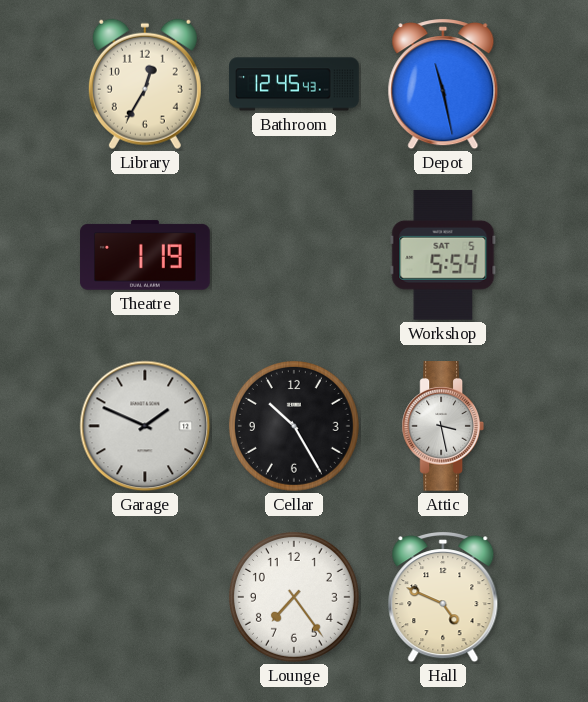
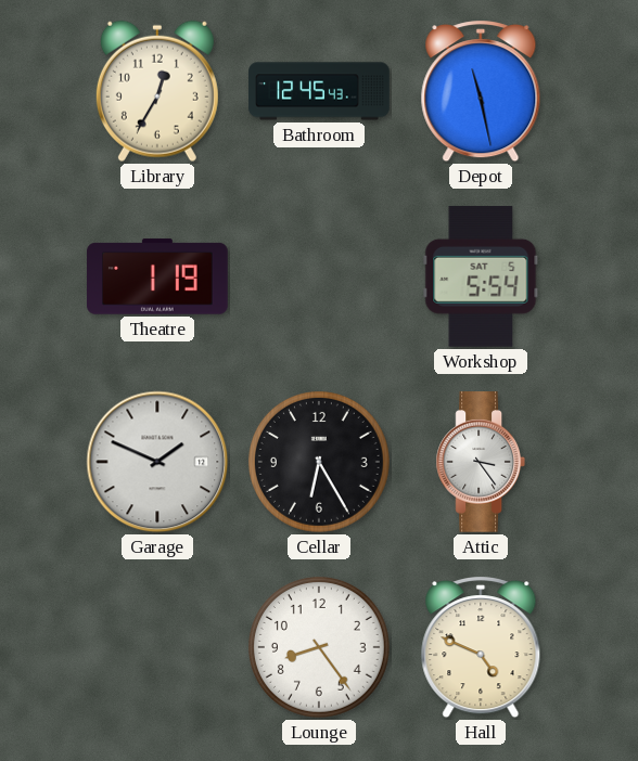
Cellar: 10:25 -> 6:25 (319, 462)
Attic: 3:28 -> 3:24 (480, 462)
Lounge: 7:24 -> 8:24 (319, 647)
